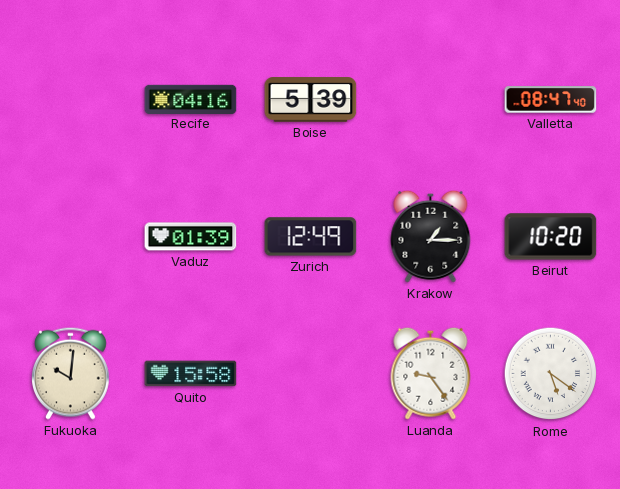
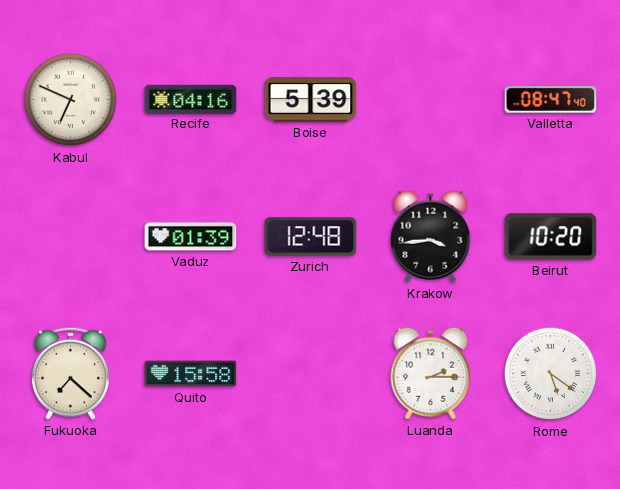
Kabul: none -> 6:49 (71, 100)
Zurich: 12:49 -> 12:48 (311, 237)
Krakow: 1:15 -> 3:44 (431, 236)
Fukuoka: 10:01 -> 7:22 (71, 373)
Luanda: 9:24 -> 2:15 (431, 373)
